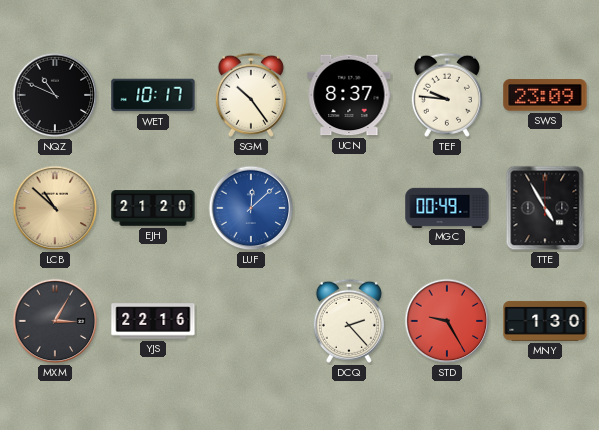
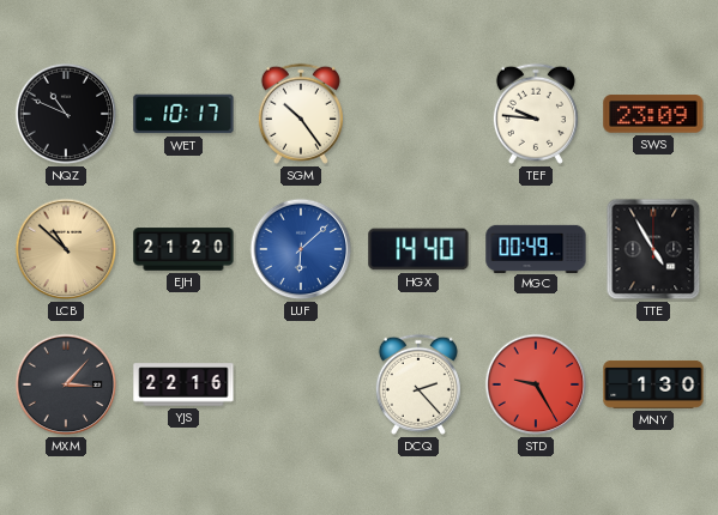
UCN: 8:37 -> none (349, 95)
LUF: 12:08 -> 6:08 (301, 249)
HGX: none -> 14:40 (418, 249)
MXM: 3:05 -> 3:07 (66, 384)
